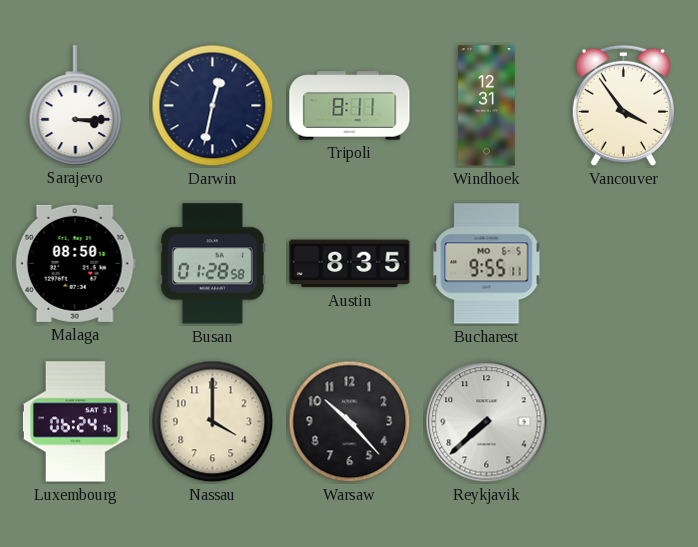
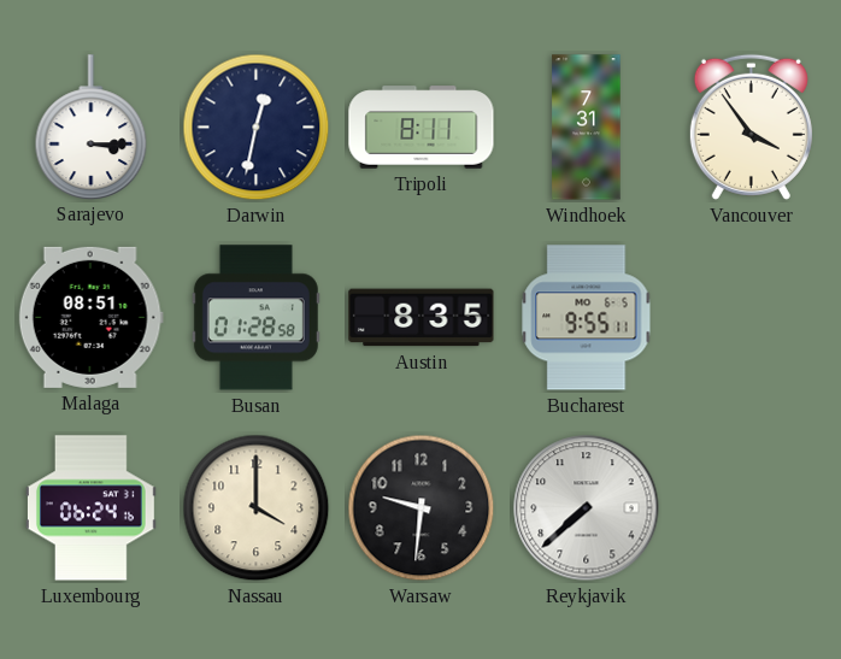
Windhoek: 12:31 -> 7:31 (587, 128)
Malaga: 08:50 -> 08:51 (90, 317)
Warsaw: 10:23 -> 9:31 (422, 508)
